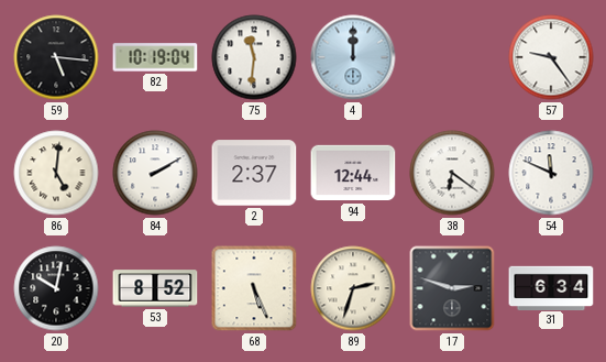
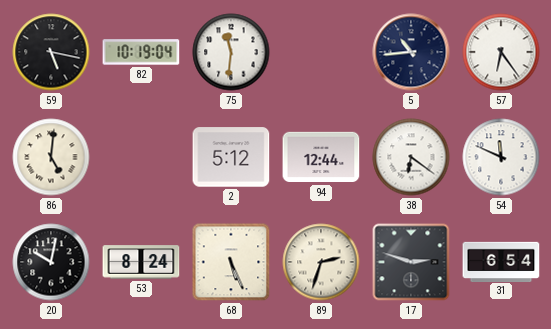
59: 5:16 -> 5:17 (51, 52)
4: 12:00 -> none (353, 57)
5: none -> 10:44 (411, 52)
57: 9:24 -> 6:24 (501, 52)
84: 2:10 -> none (155, 173)
2: 2:37 -> 5:12 (231, 157)
53: 8:52 -> 8:24 (141, 262)
31: 6:34 -> 6:54 (501, 261)
